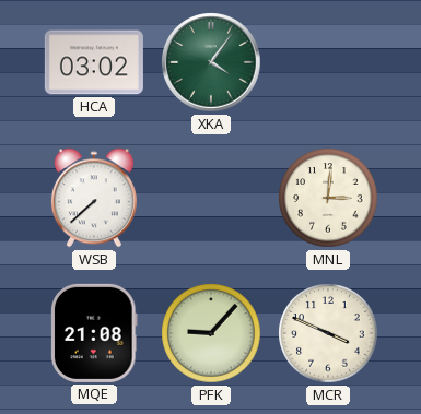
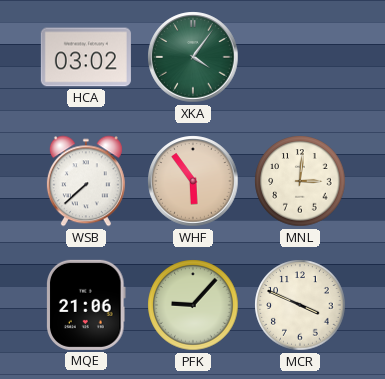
WHF: none -> 5:54 (193, 181)
MQE: 21:08 -> 21:06 (87, 305)
